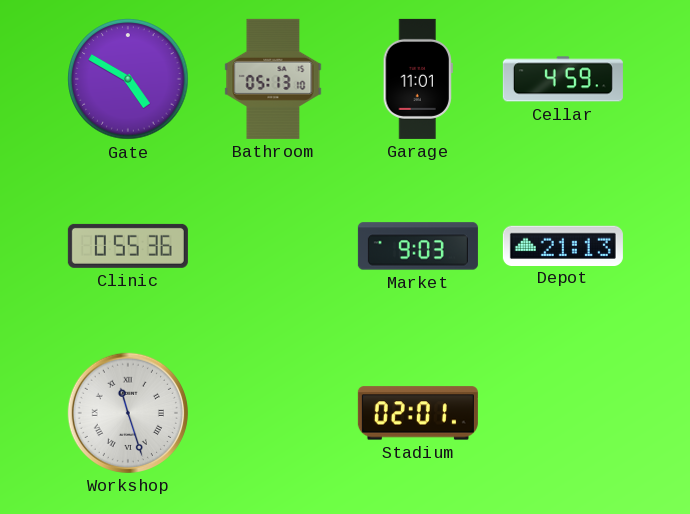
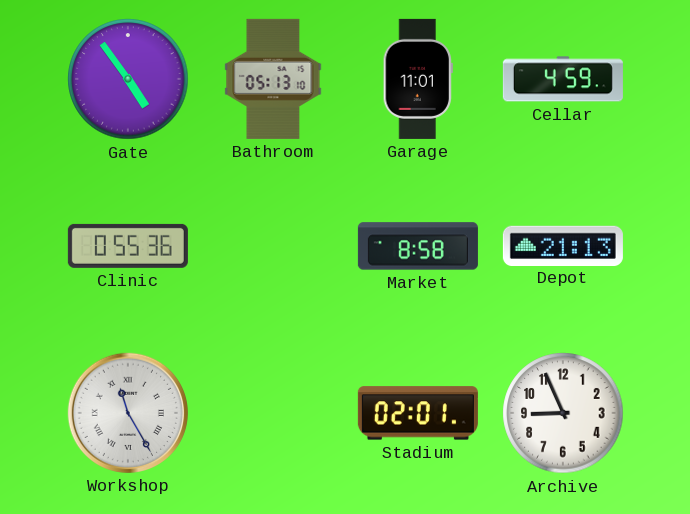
Gate: 4:50 -> 4:54 (128, 79)
Market: 9:03 -> 8:58 (418, 246)
Workshop: 11:27 -> 11:25 (128, 413)
Archive: none -> 8:56 (563, 413)
